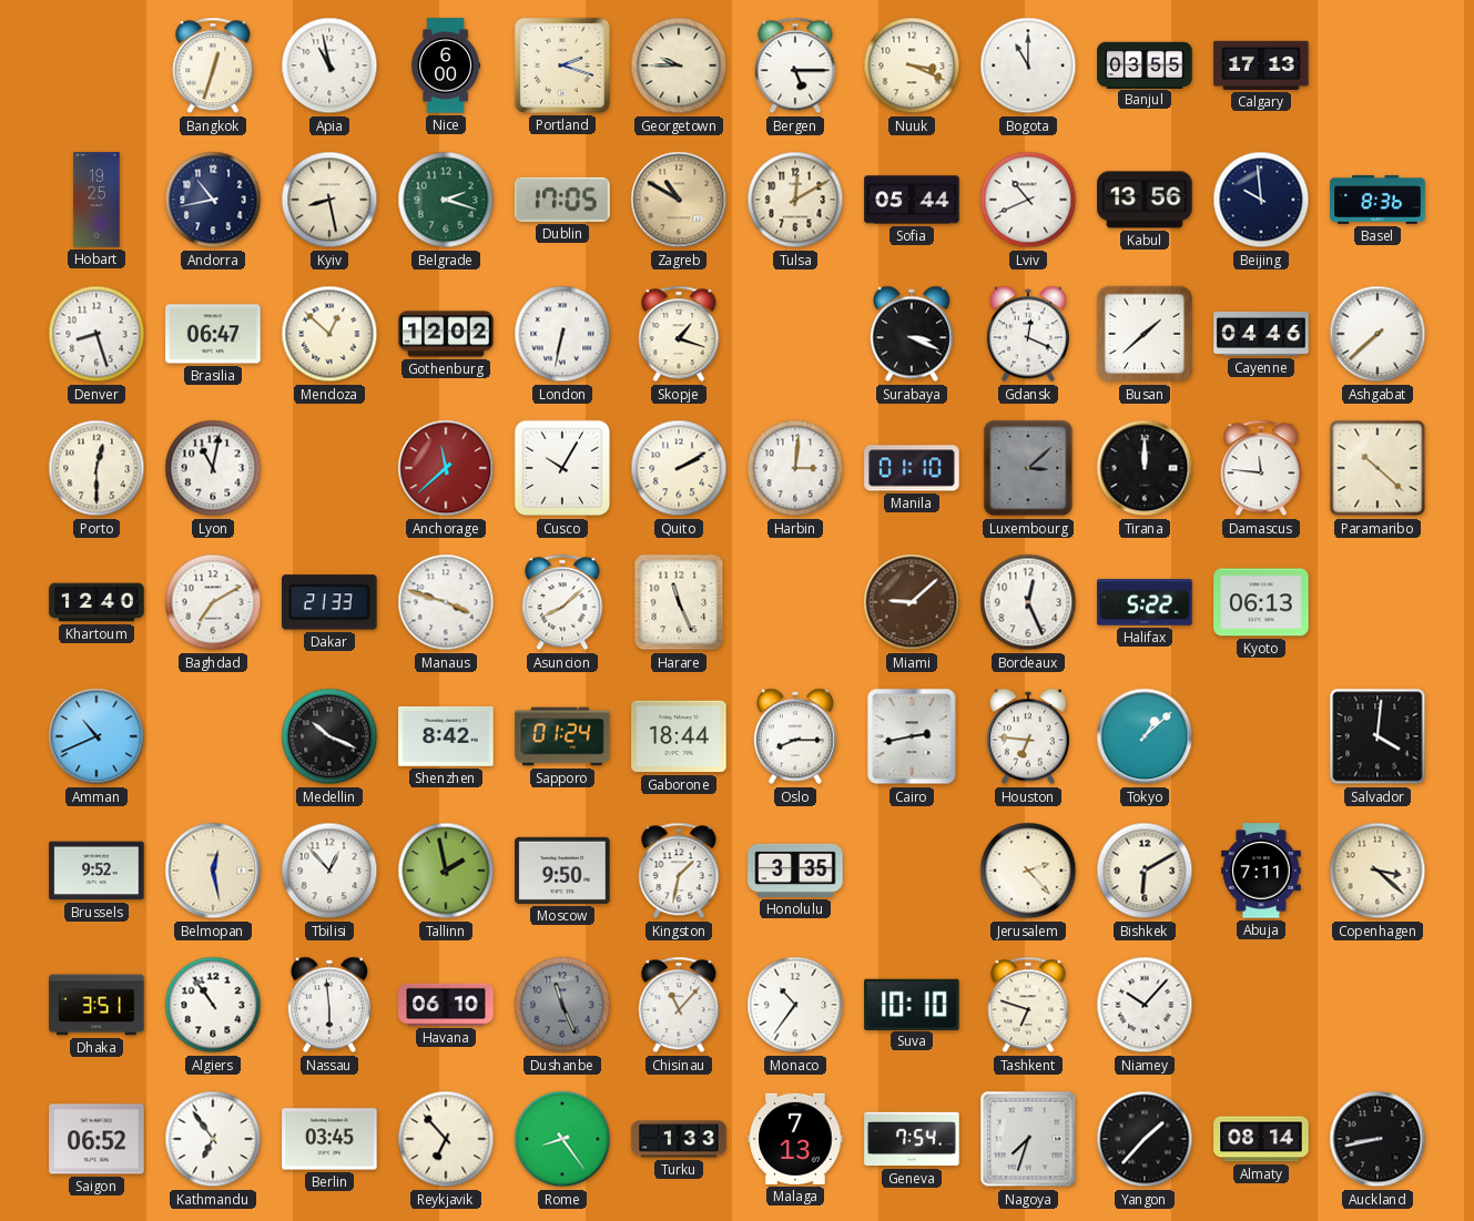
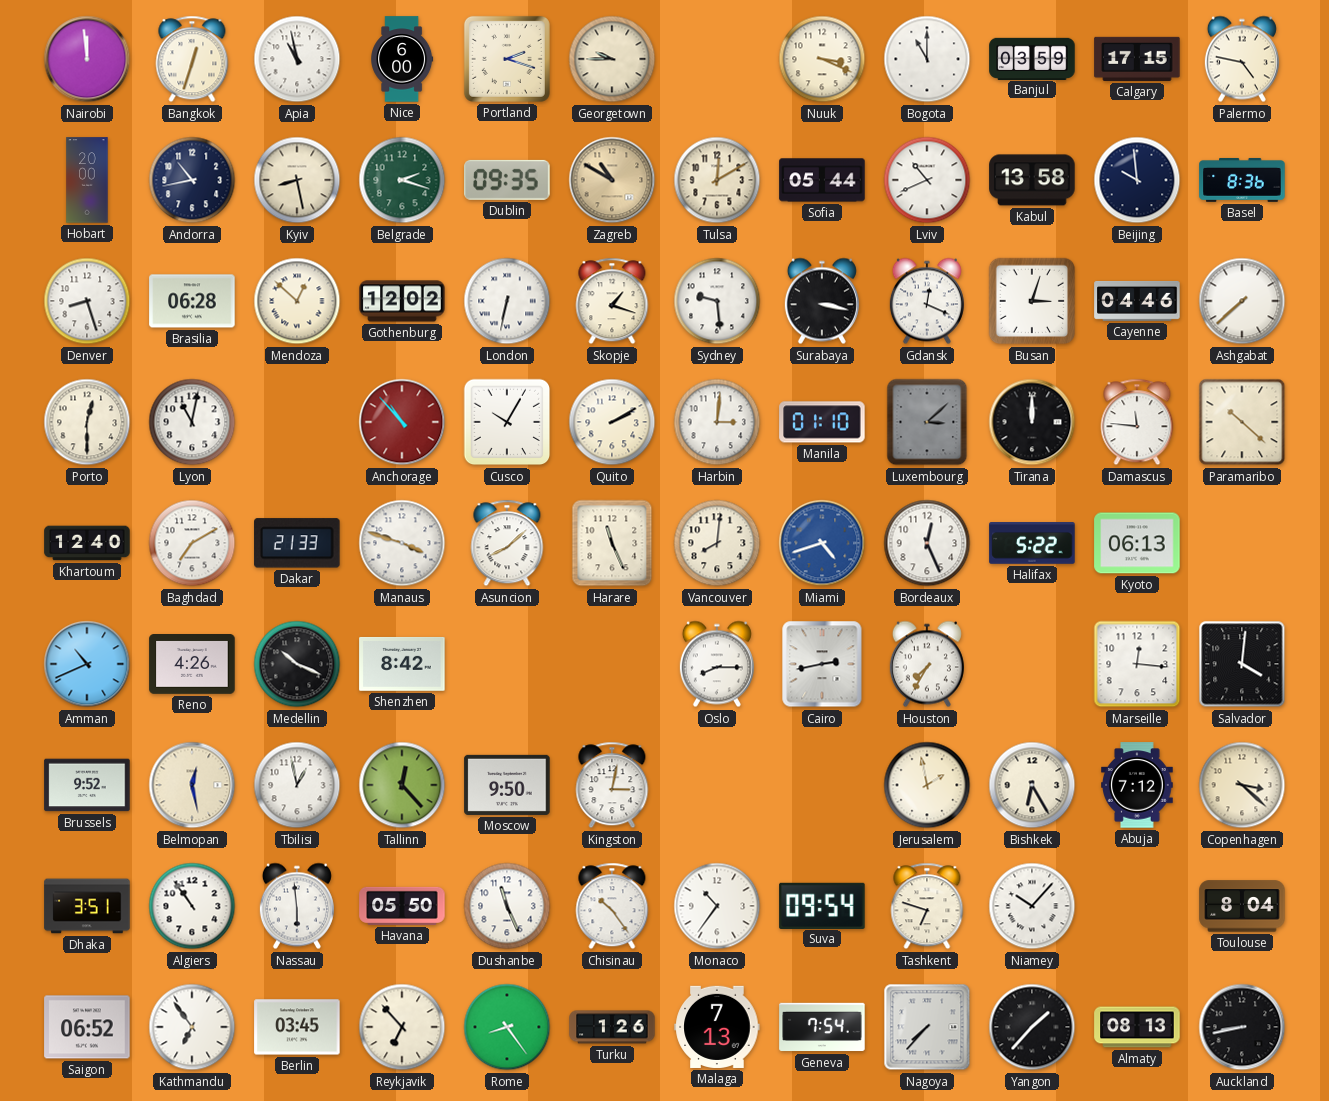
Nairobi: none -> 11:59 (87, 59)
Bergen: 5:15 -> none (795, 65)
Banjul: 03:55 -> 03:59 (1032, 58)
Calgary: 17:13 -> 17:15 (1137, 59)
Palermo: none -> 4:47 (1242, 59)
Hobart: 19:25 -> 20:00 (87, 180)
Dublin: 17:05 -> 09:35 (507, 180)
Kabul: 13:56 -> 13:58 (1032, 180)
Brasilia: 06:47 -> 06:28 (192, 301)
Sydney: none -> 9:29 (717, 301)
Surabaya: 3:19 -> 3:17 (822, 301)
Busan: 1:38 -> 3:03 (1032, 301)
Anchorage: 11:38 -> 10:53 (402, 422)
Vancouver: none -> 8:01 (717, 543)
Miami: 9:08 -> 4:42 (822, 543)
Miami dial: brown -> blue (822, 543)
Reno: none -> 4:26 (192, 665)
Sapporo: 01:24 -> none (562, 736)
Gaborone: 18:44 -> none (679, 736)
Houston: 6:46 -> 7:35 (927, 664)
Tokyo: 1:08 -> none (1145, 736)
Marseille: none -> 12:16 (1137, 664)
Tbilisi: 12:53 -> 12:58 (297, 785)
Tallinn: 1:58 -> 12:23 (402, 785)
Kingston: 1:32 -> 3:02 (612, 785)
Honolulu: 3:35 -> none (795, 871)
Jerusalem: 2:23 -> 1:58 (927, 785)
Bishkek: 6:10 -> 6:25 (1032, 785)
Abuja: 7:11 -> 7:12 (1137, 785)
Havana: 06:10 -> 05:50 (402, 906)
Dushanbe dial: grey -> white (507, 906)
Chisinau: 11:07 -> 10:24 (612, 906)
Suva: 10:10 -> 09:54 (822, 905)
Toulouse: none -> 8:04 (1242, 906)
Turku: 1:33 -> 1:26 (612, 1027)
Nagoya: 7:33 -> 7:37 (927, 1027)
Almaty: 08:14 -> 08:13 (1137, 1027)
